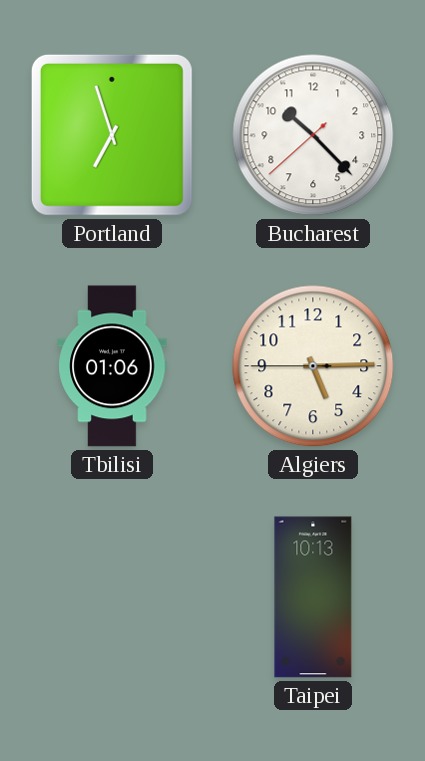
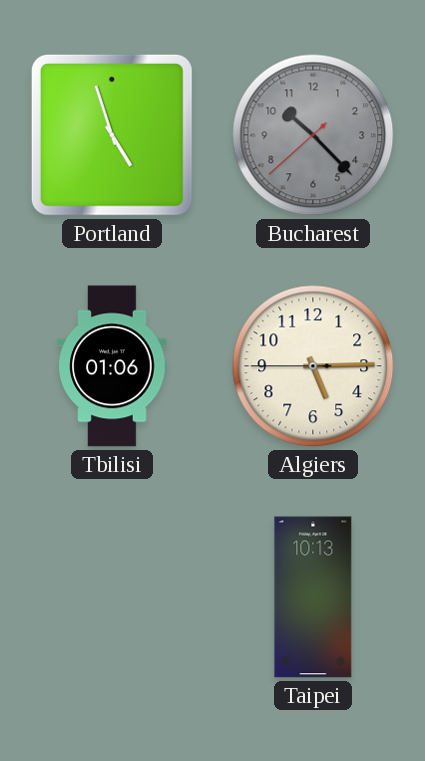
Portland: 6:57 -> 4:57 (112, 135)
Bucharest dial: white -> grey (313, 135)
